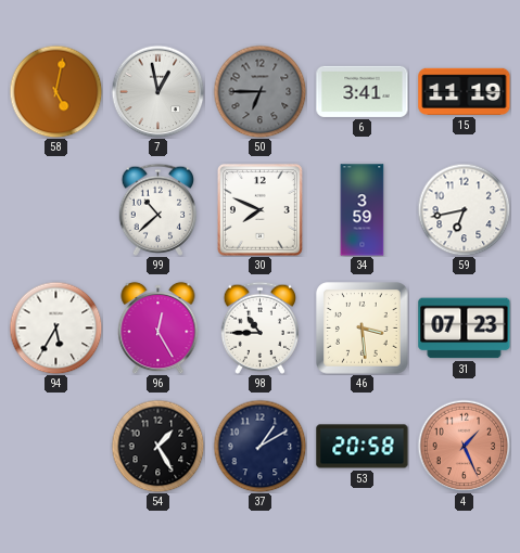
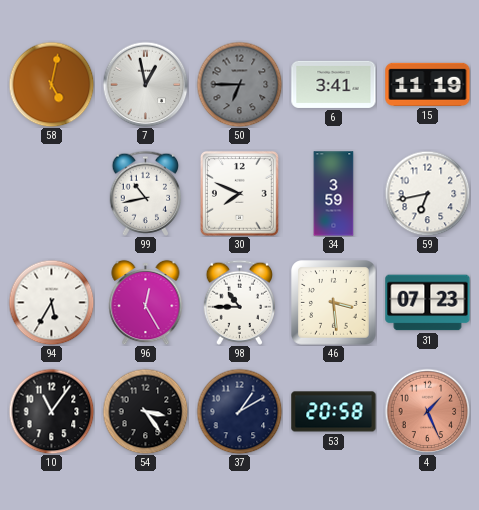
99: 10:38 -> 10:43 (145, 193)
10: none -> 11:06 (51, 411)
54: 1:25 -> 3:24 (145, 411)
